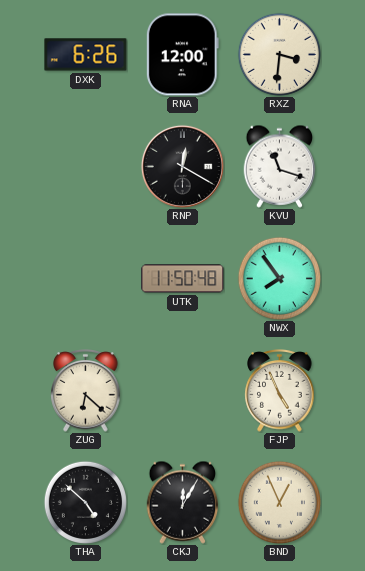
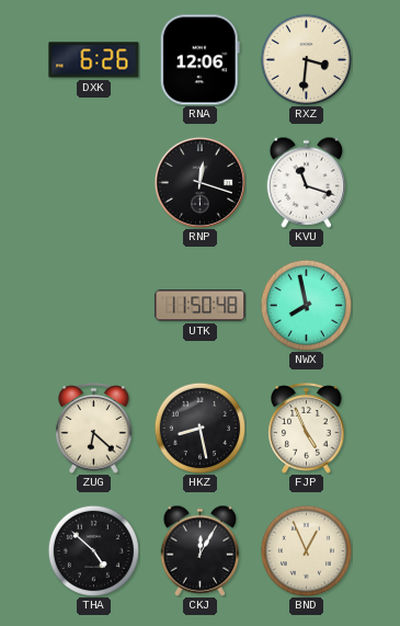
RNA: 12:00 -> 12:06 (199, 60)
RNP: 12:20 -> 12:18 (199, 182)
NWX: 7:54 -> 7:58 (306, 305)
HKZ: none -> 8:28 (199, 428)
